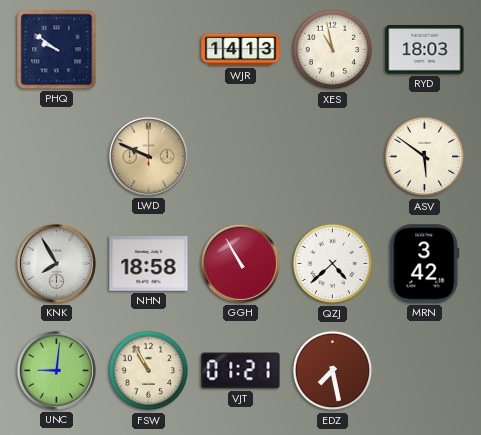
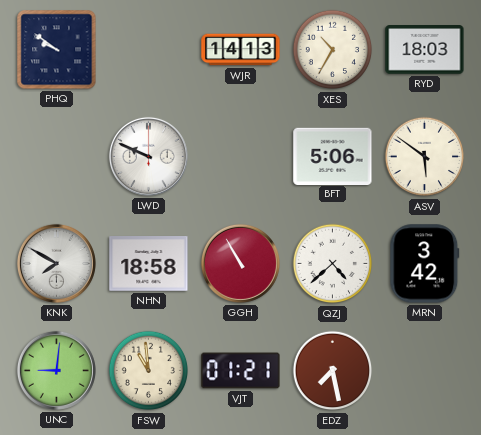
XES: 10:58 -> 10:35 (333, 50)
LWD dial: champagne -> white (148, 156)
BFT: none -> 5:06 (333, 156)
KNK: 7:55 -> 7:50 (56, 263)
FSW: 10:55 -> 10:59 (149, 371)
